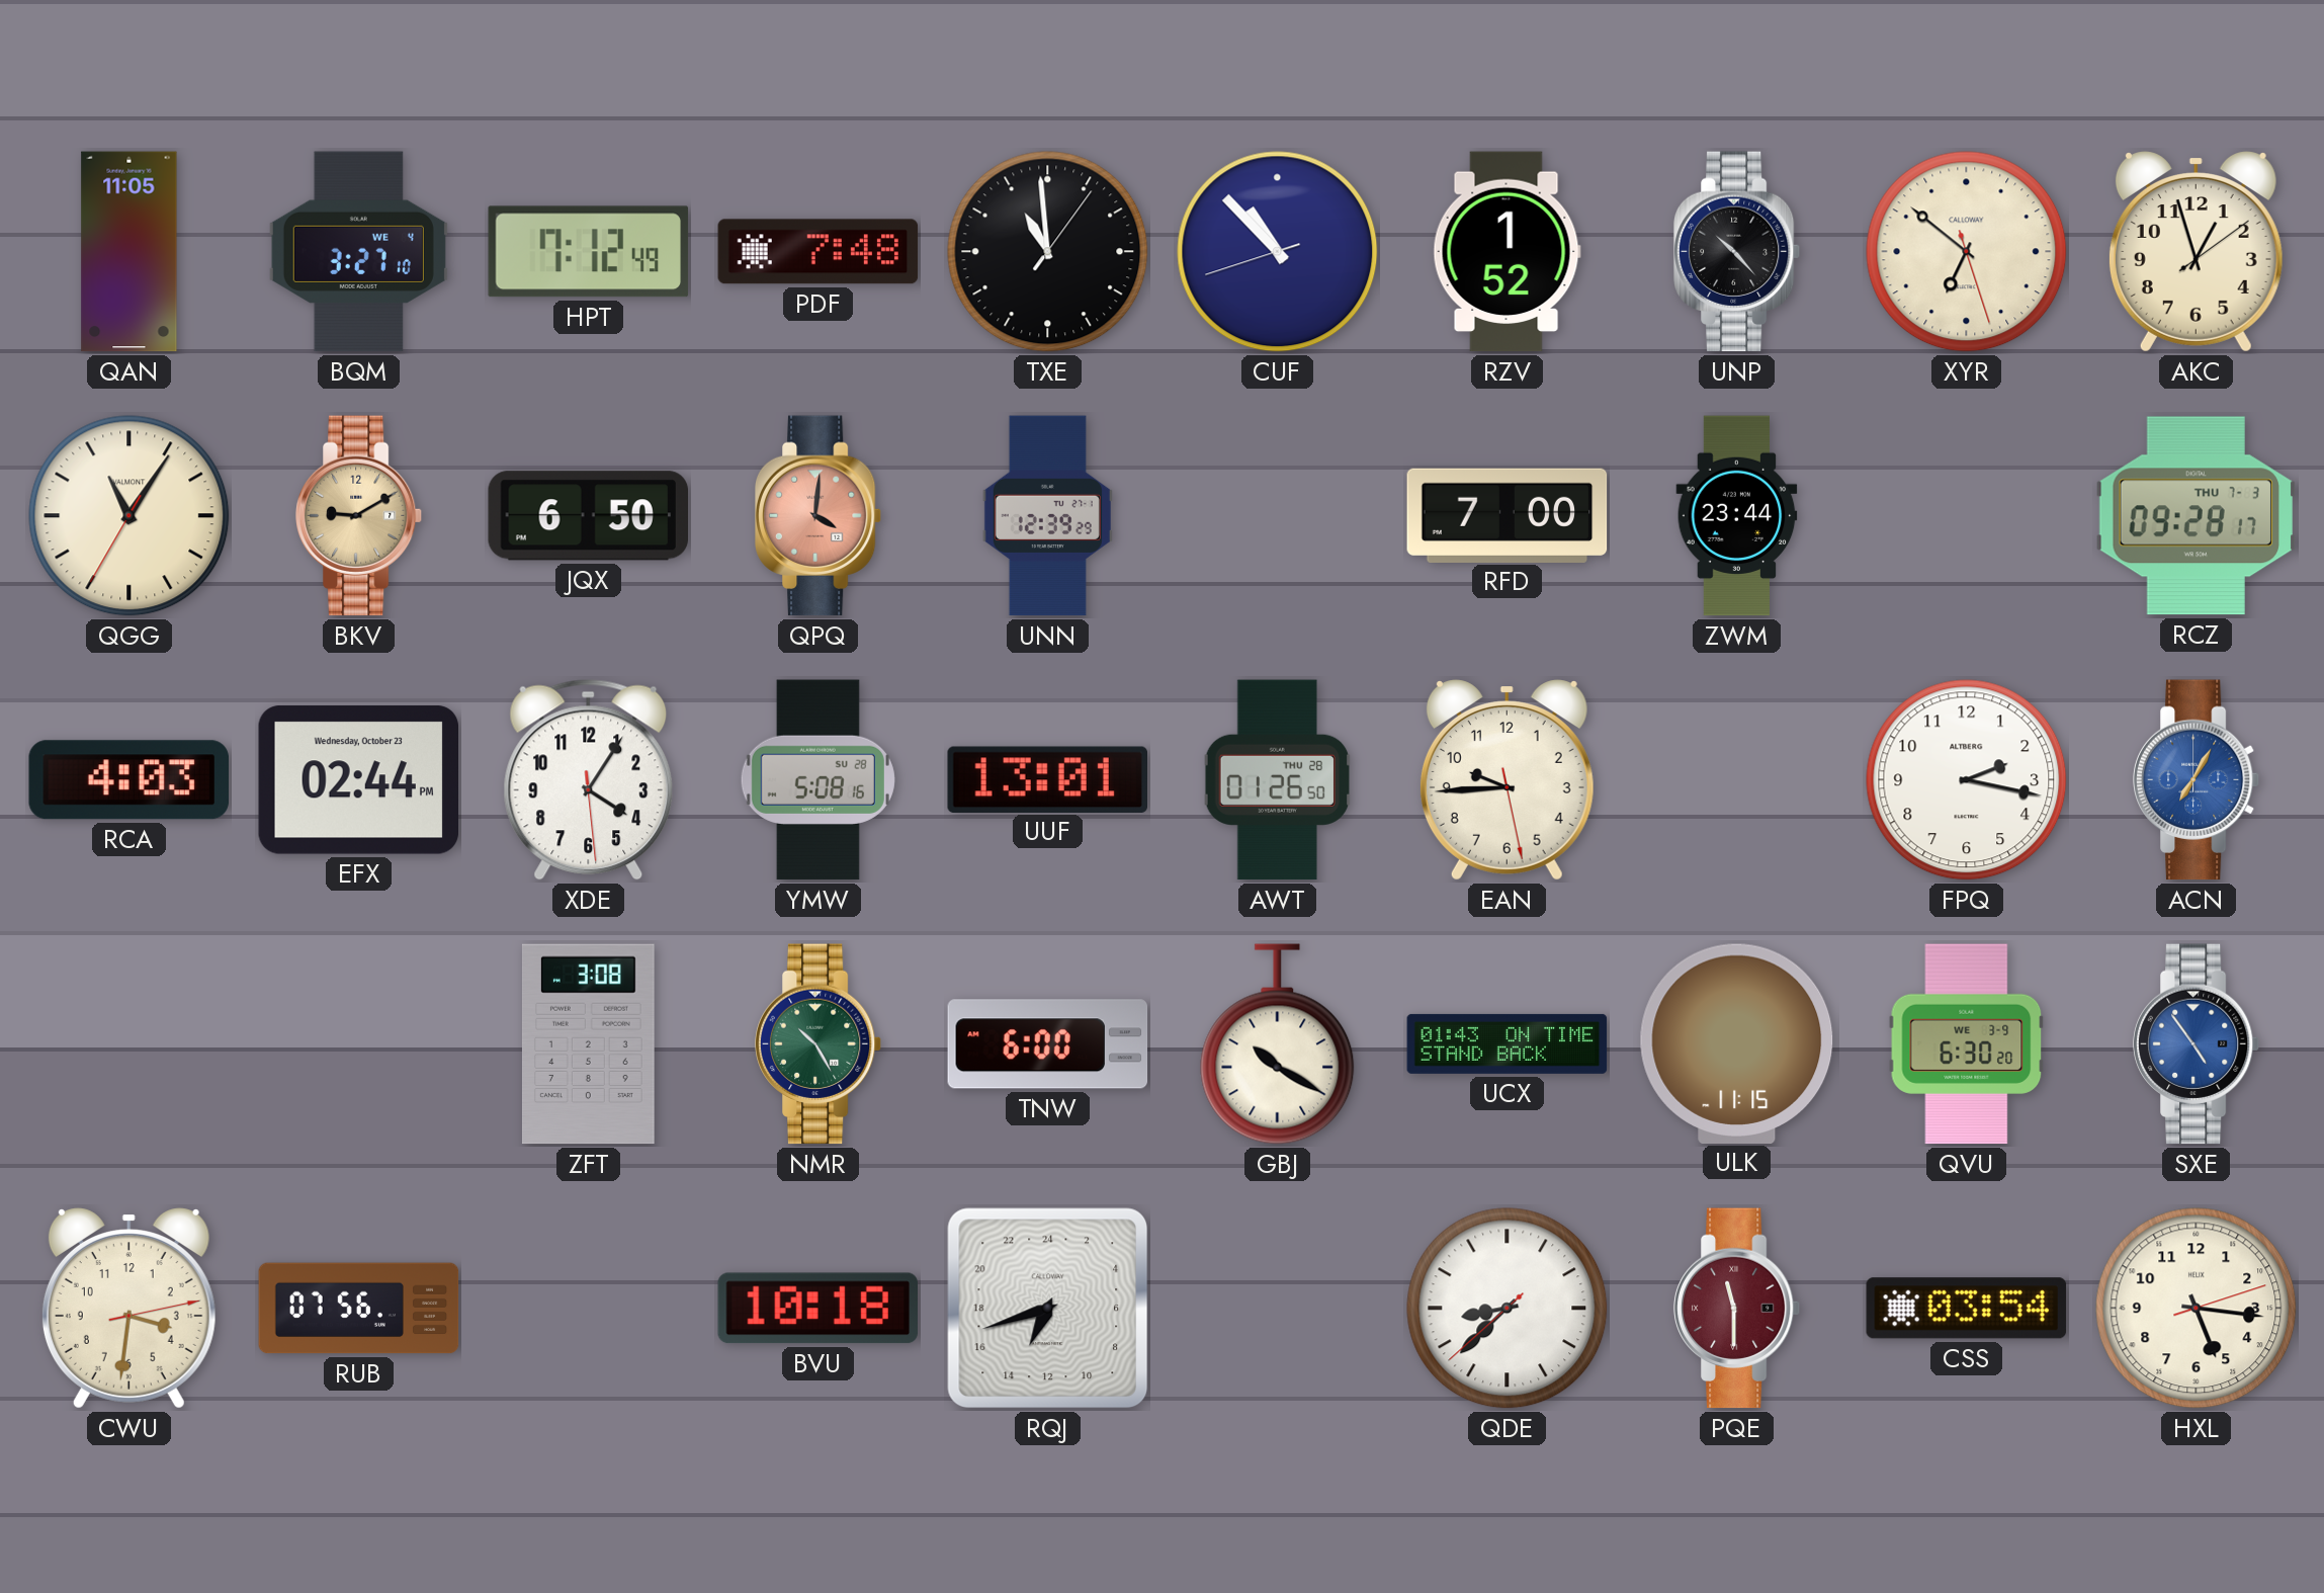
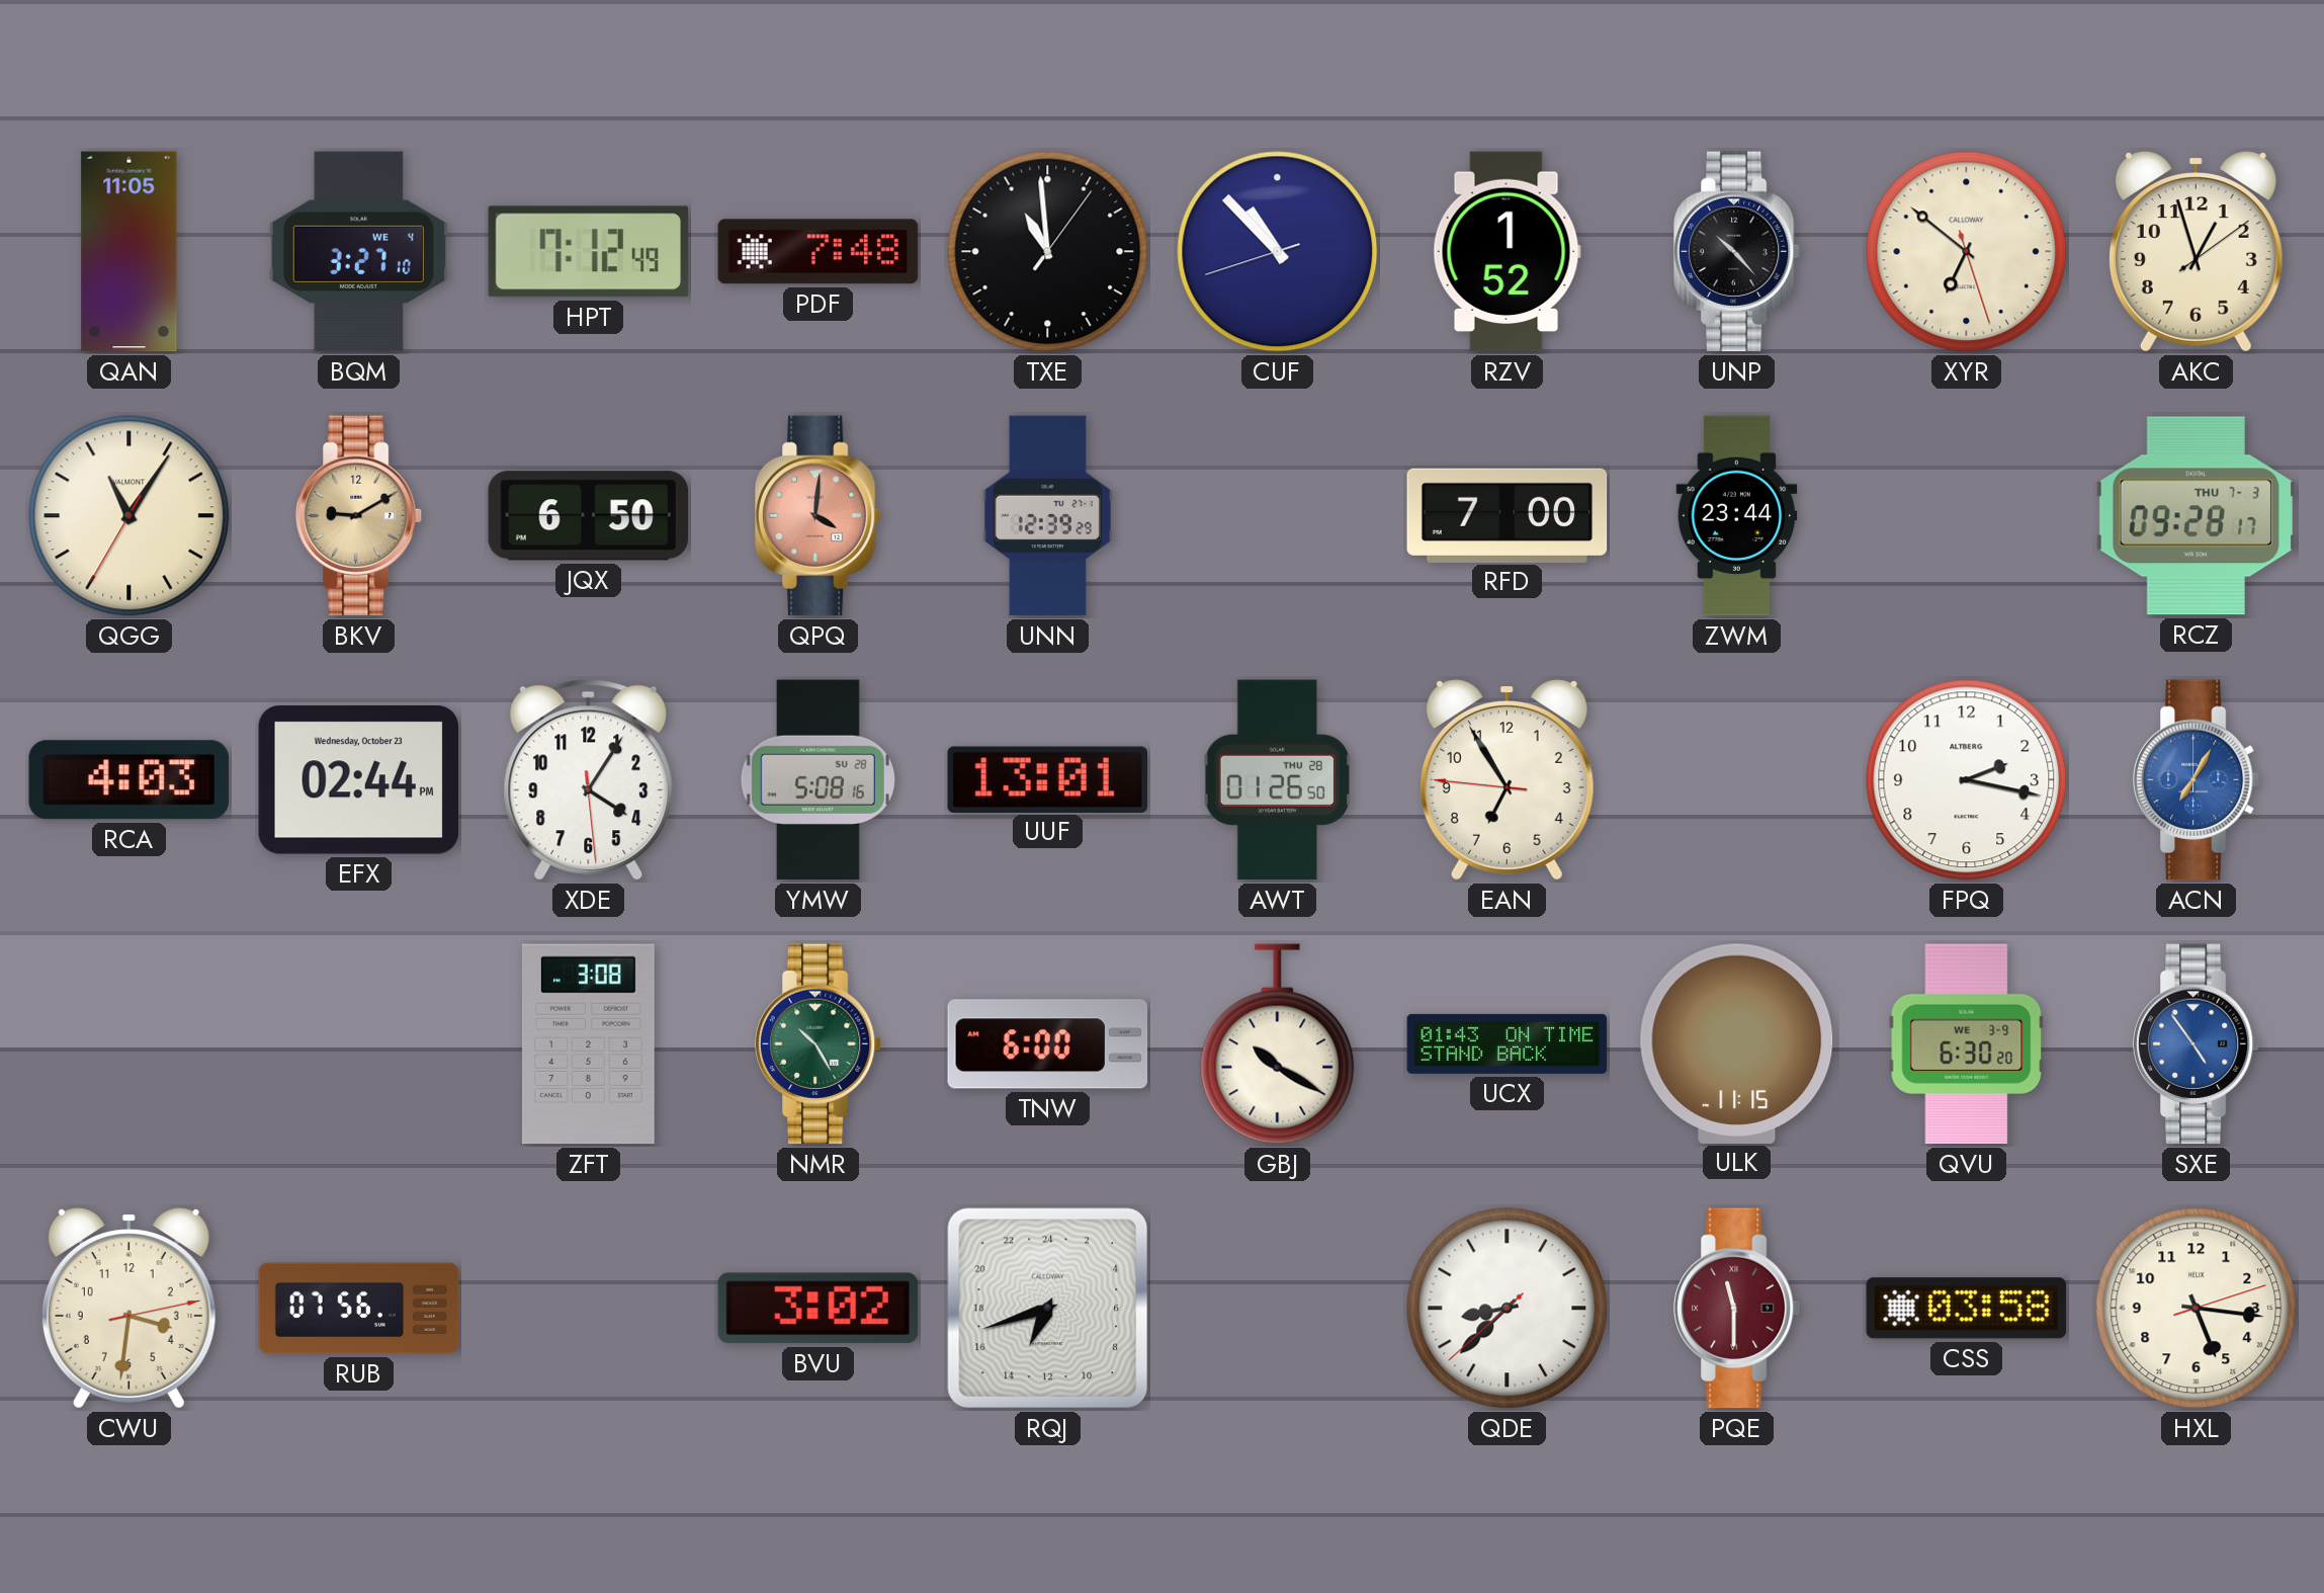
EAN: 9:44 -> 6:54 (1507, 780)
BVU: 10:18 -> 3:02 (817, 1309)
CSS: 03:54 -> 03:58 (1967, 1309)
